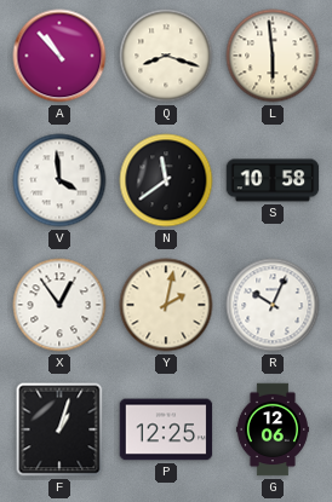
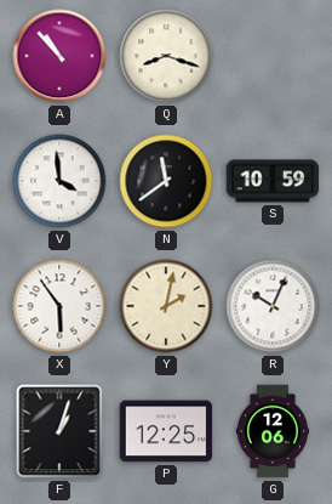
L: 5:59 -> none (273, 56)
S: 10:58 -> 10:59 (273, 181)
X: 12:54 -> 5:54 (59, 306)
